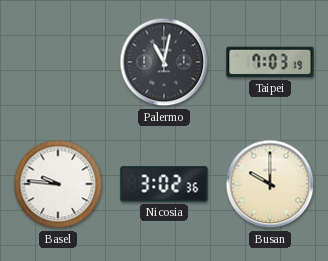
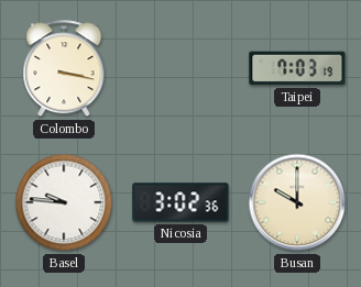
Colombo: none -> 3:17 (64, 69)
Palermo: 11:02 -> none (164, 62)
